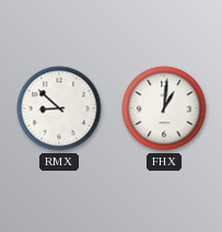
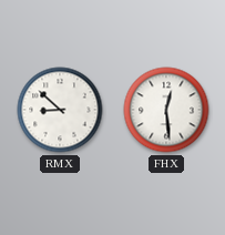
FHX: 1:01 -> 12:29 (166, 110)
